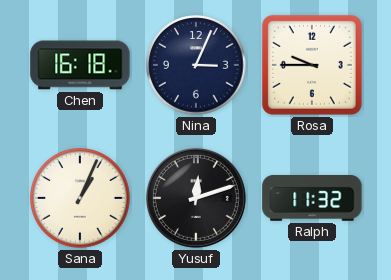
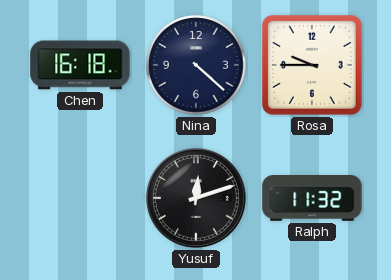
Nina: 3:04 -> 4:22 (196, 65)
Sana: 1:04 -> none (80, 198)
